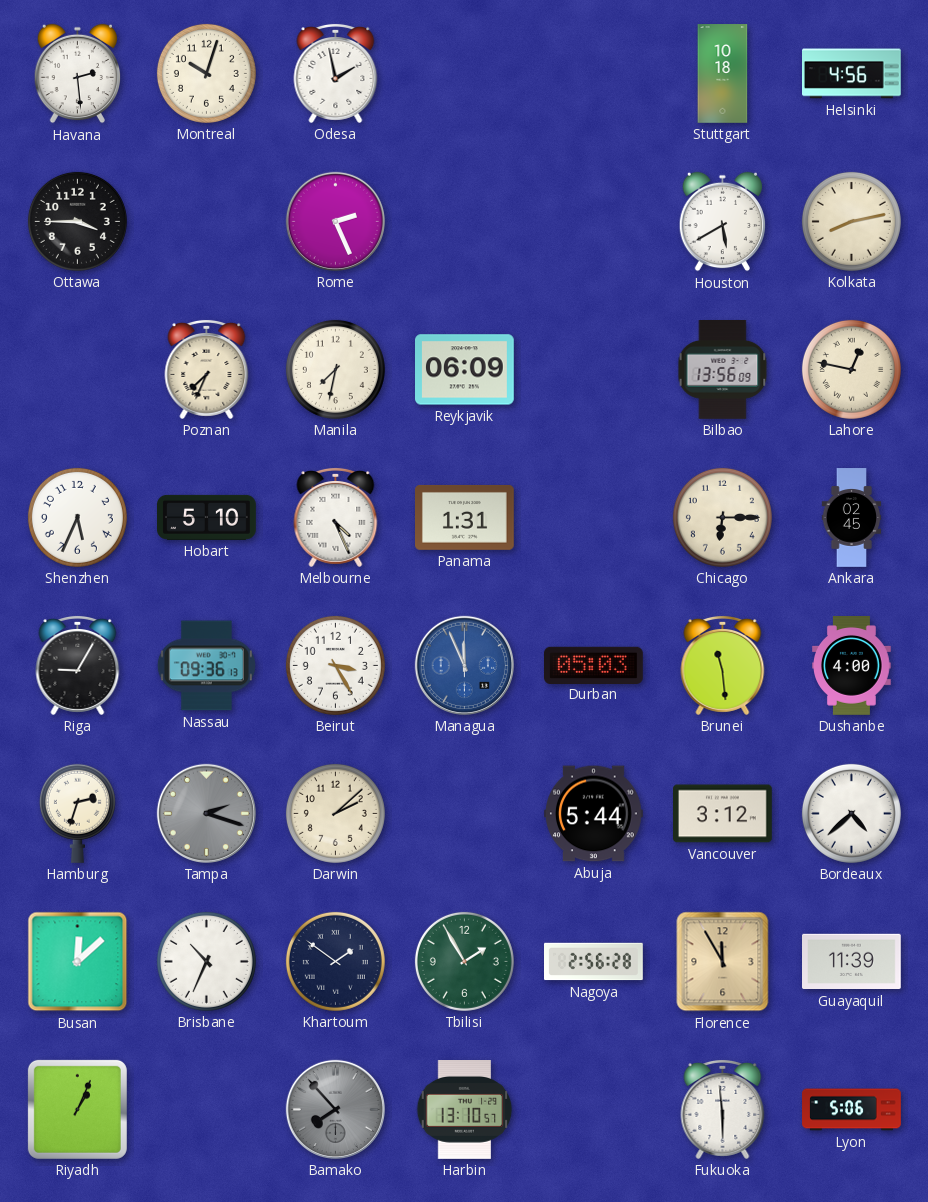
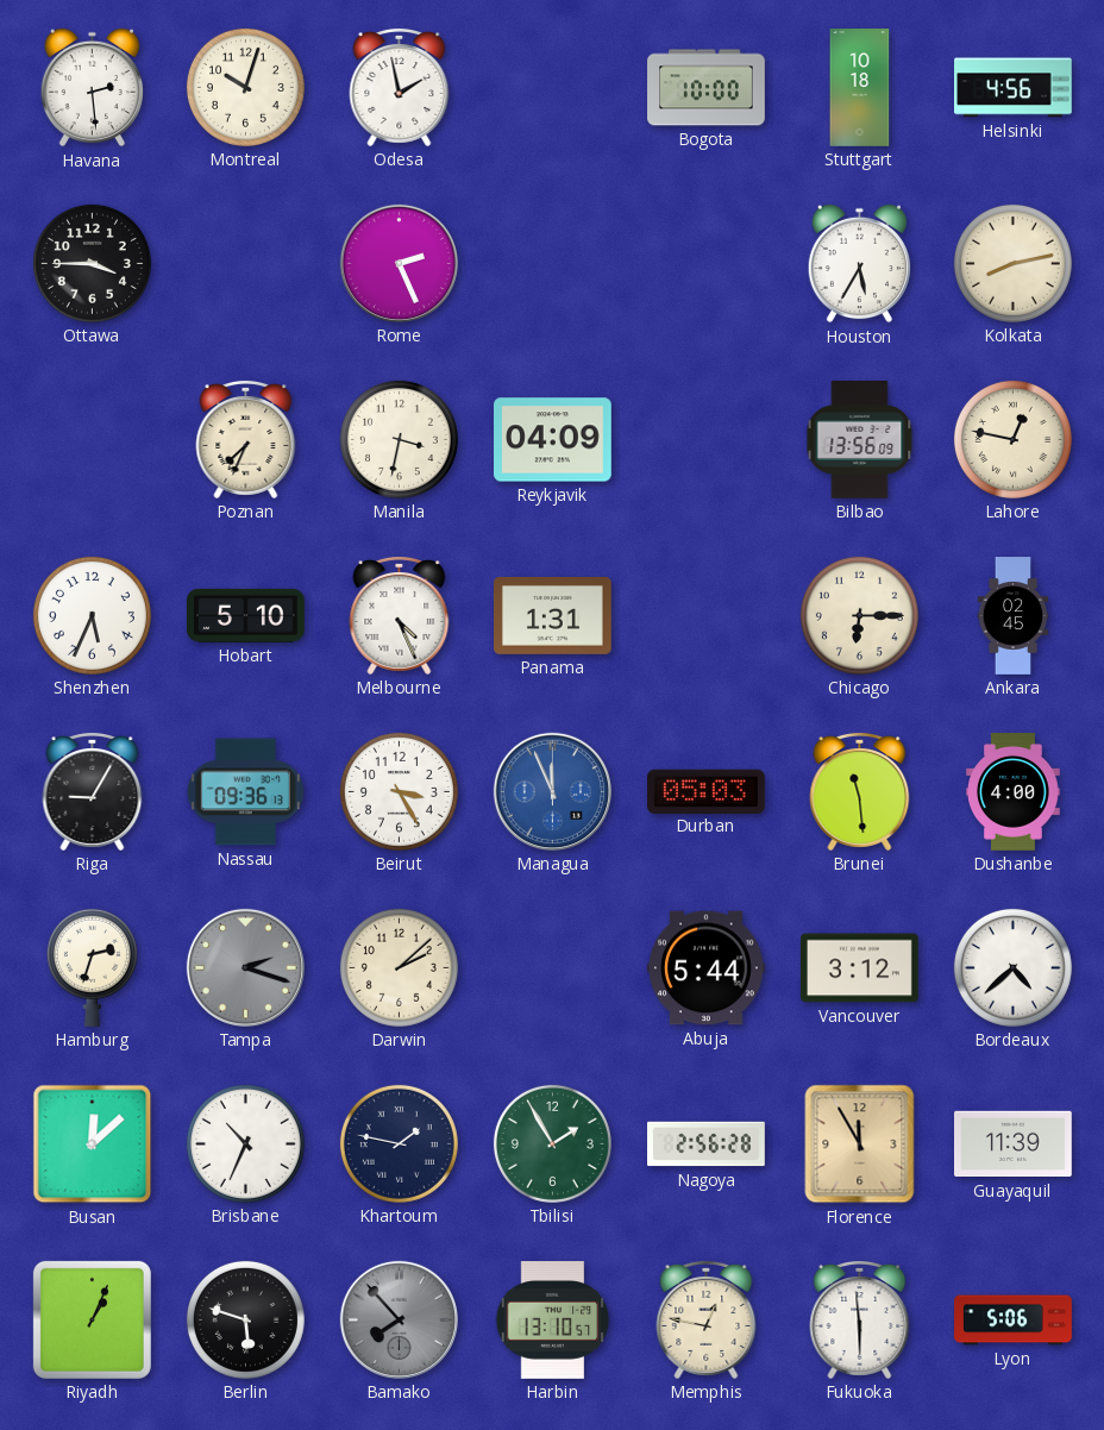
Bogota: none -> 10:00 (707, 88)
Houston: 5:40 -> 5:35 (859, 264)
Manila: 7:32 -> 3:32 (399, 439)
Reykjavik: 06:09 -> 04:09 (553, 440)
Khartoum: 1:51 -> 1:47 (399, 1143)
Berlin: none -> 5:48 (245, 1319)
Memphis: none -> 12:47 (707, 1319)
